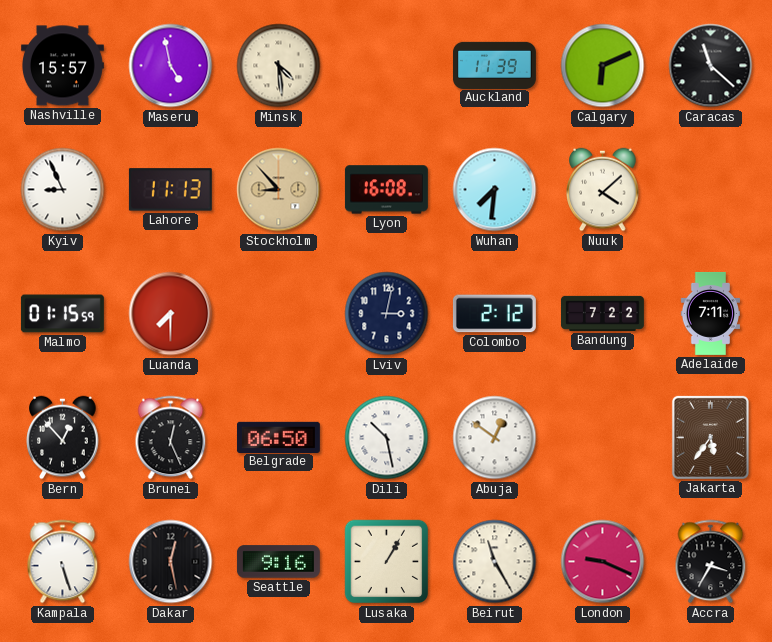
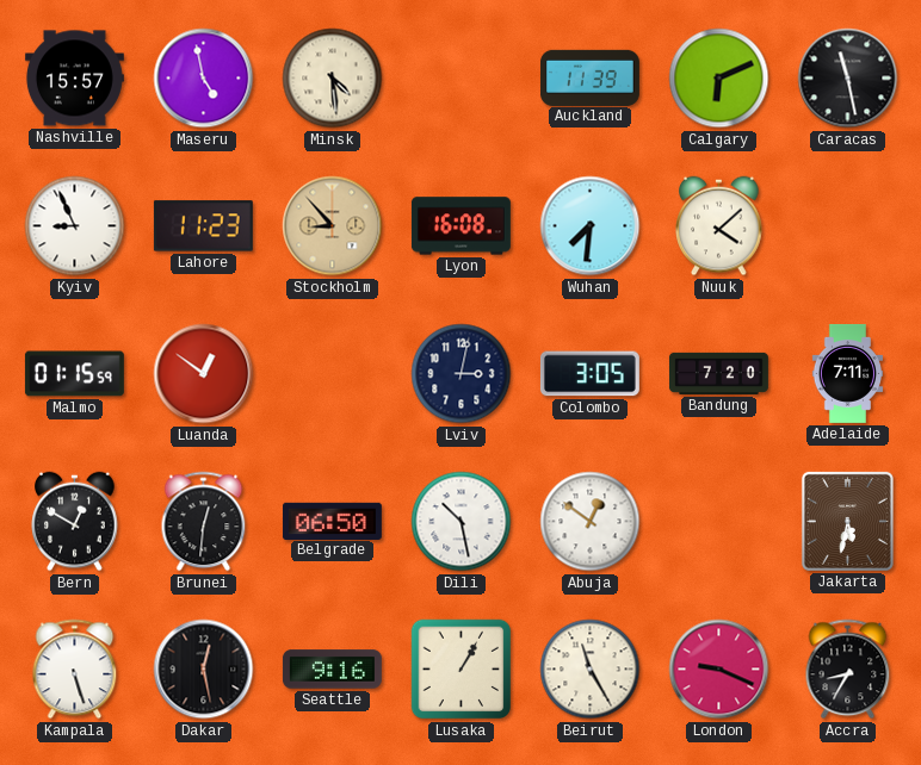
Caracas: 11:22 -> 11:28 (848, 79)
Lahore: 11:13 -> 11:23 (203, 226)
Luanda: 7:30 -> 12:51 (204, 374)
Colombo: 2:12 -> 3:05 (589, 374)
Bandung: 7:22 -> 7:20 (718, 373)
Bern: 12:53 -> 12:50 (75, 522)
Brunei: 12:26 -> 12:31 (204, 522)
Jakarta: 5:36 -> 5:32 (847, 521)
Accra: 3:35 -> 8:35 (848, 670)
